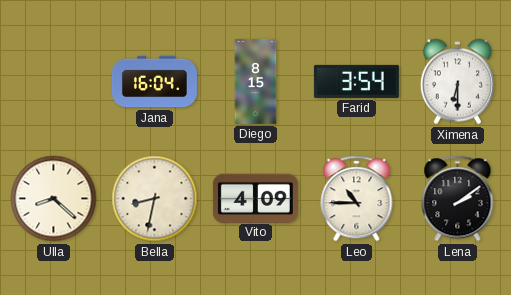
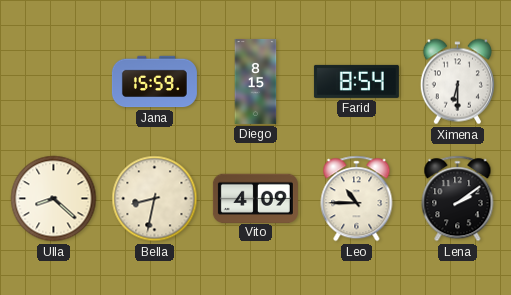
Jana: 16:04 -> 15:59 (154, 82)
Farid: 3:54 -> 8:54 (356, 81)
